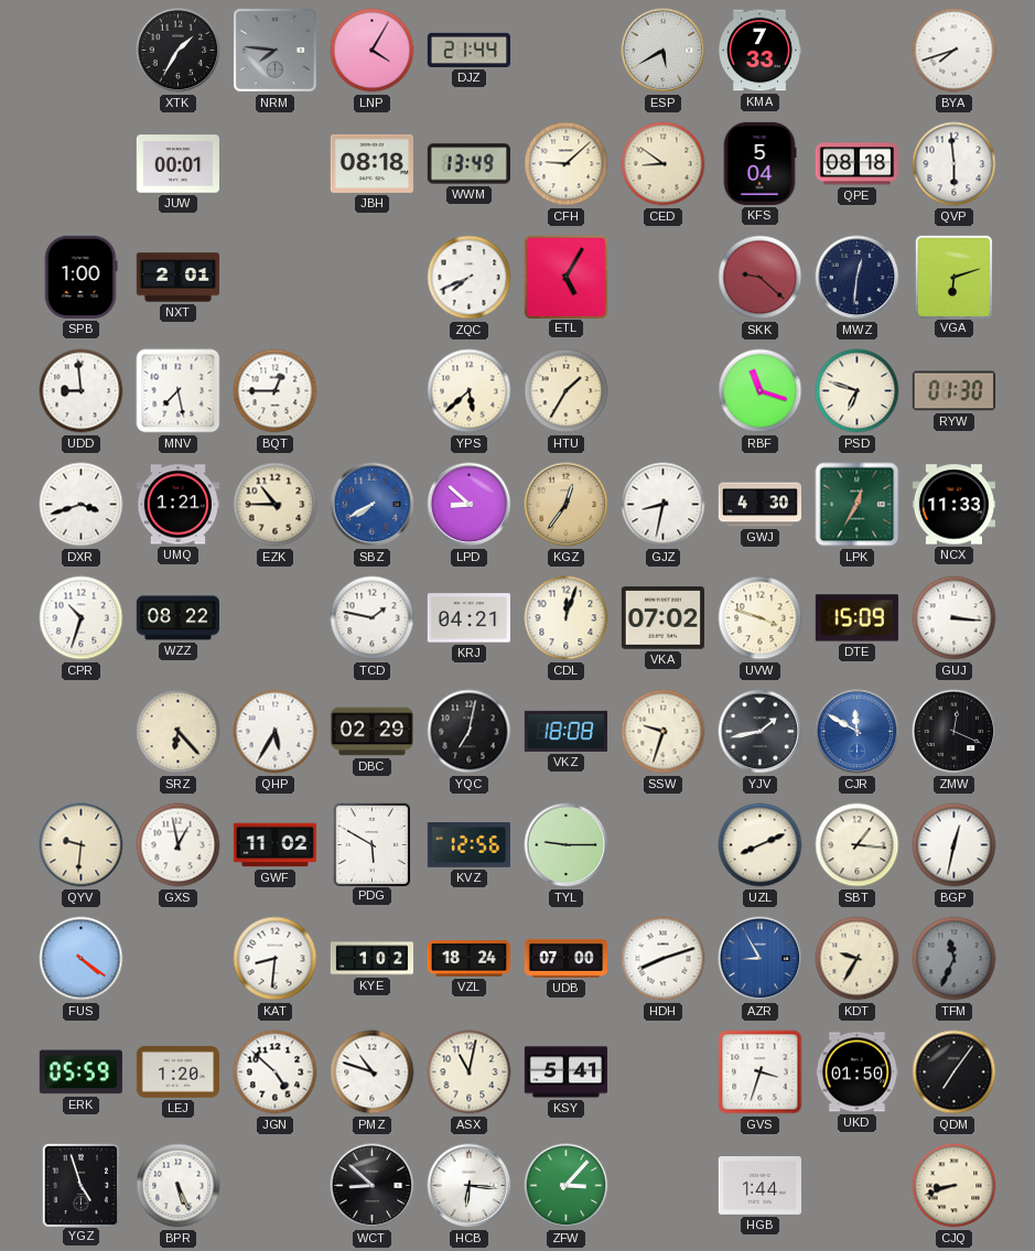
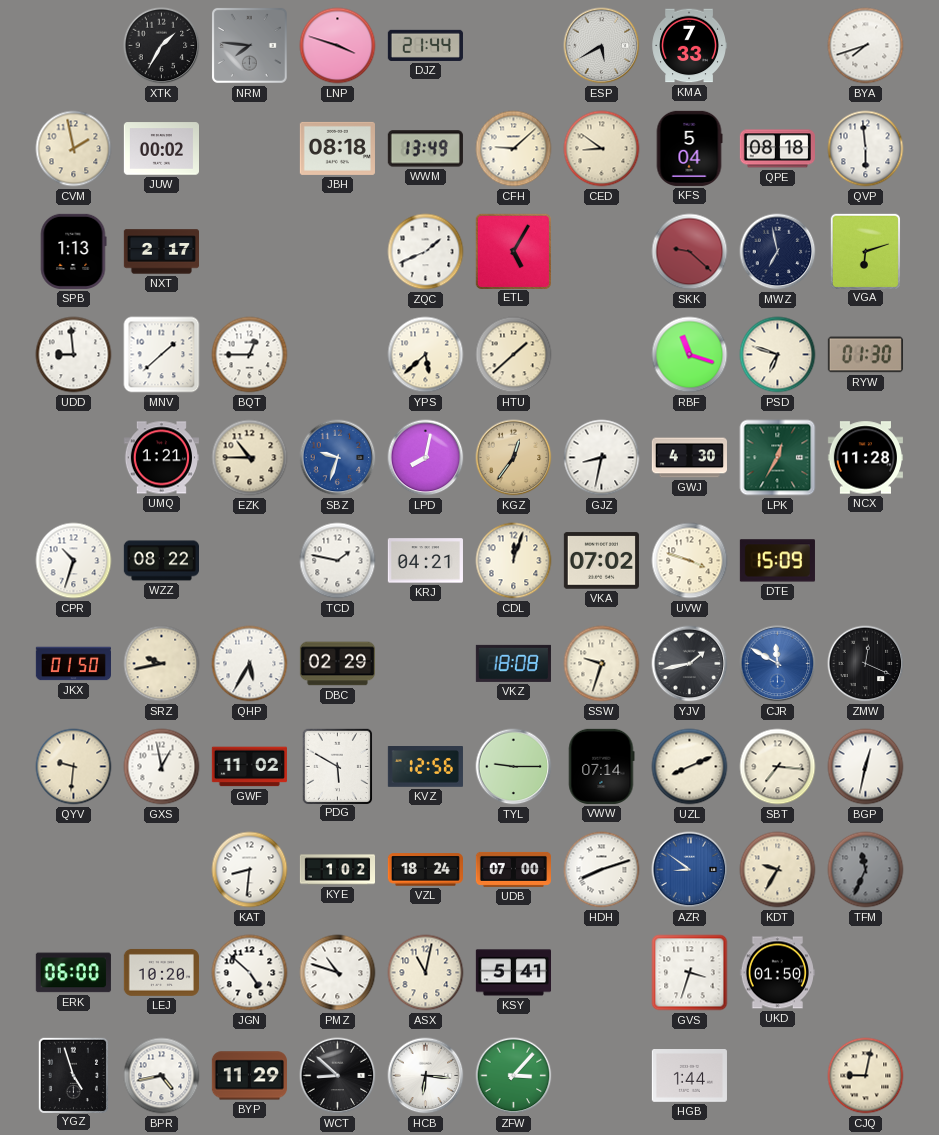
LNP: 4:05 -> 3:48 (338, 46)
CVM: none -> 1:58 (74, 149)
JUW: 00:01 -> 00:02 (161, 149)
SPB: 1:00 -> 1:13 (73, 251)
NXT: 2:01 -> 2:17 (161, 252)
ZQC: 7:41 -> 1:41 (426, 252)
MWZ: 12:31 -> 6:58 (778, 252)
MNV: 7:28 -> 1:38 (162, 355)
HTU: 1:35 -> 1:38 (514, 355)
DXR: 3:42 -> none (82, 505)
SBZ: 7:40 -> 9:33 (338, 458)
LPD: 8:52 -> 8:02 (426, 458)
NCX: 11:33 -> 11:28 (865, 458)
GUJ: 3:16 -> none (955, 618)
JKX: none -> 01:50 (73, 664)
SRZ: 6:23 -> 9:43 (162, 664)
YQC: 7:02 -> none (470, 732)
VWW: none -> 07:14 (601, 766)
SBT: 1:16 -> 7:16 (778, 767)
FUS: 4:21 -> none (82, 959)
AZR: 8:55 -> 8:51 (690, 870)
ERK: 05:59 -> 06:00 (73, 973)
LEJ: 1:20 -> 10:20 (161, 972)
QDM: 7:06 -> none (955, 1072)
BPR: 5:26 -> 4:43 (162, 1076)
BYP: none -> 11:29 (249, 1076)
CJQ: 8:42 -> 9:02 (866, 1076)
